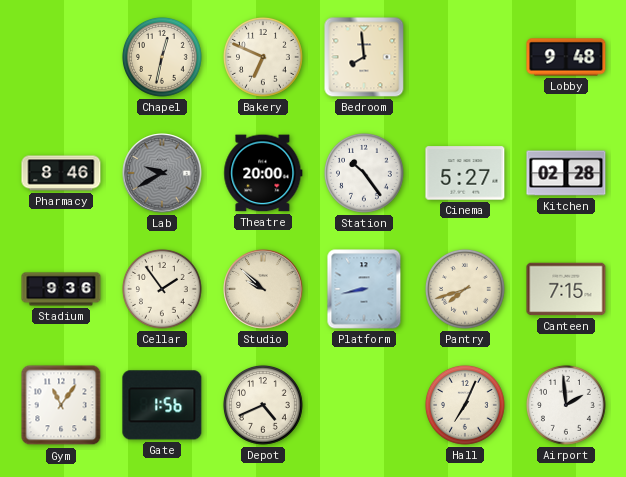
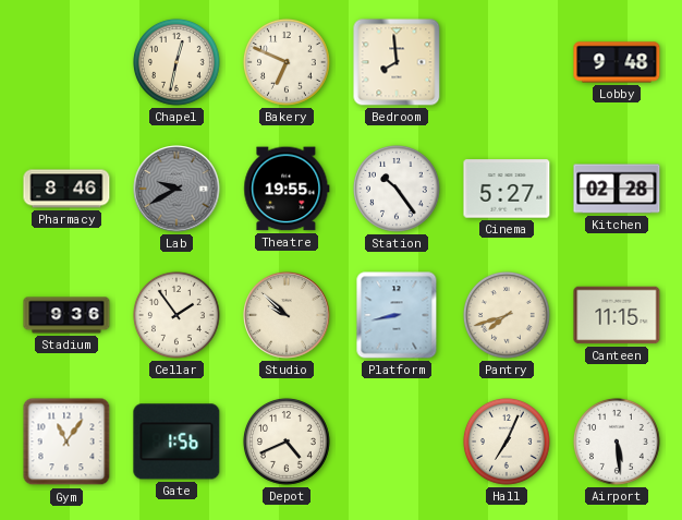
Theatre: 20:00 -> 19:55 (287, 189)
Canteen: 7:15 -> 11:15 (617, 315)
Airport: 1:59 -> 5:29 (617, 442)
